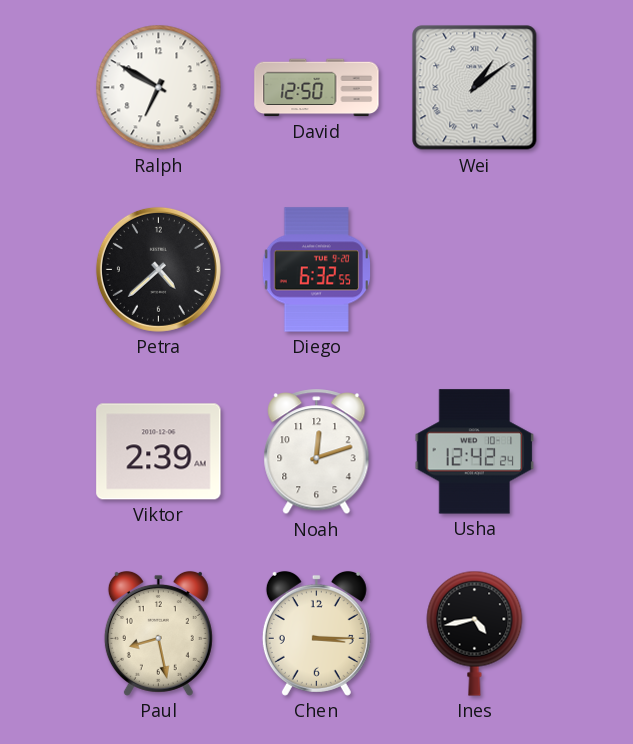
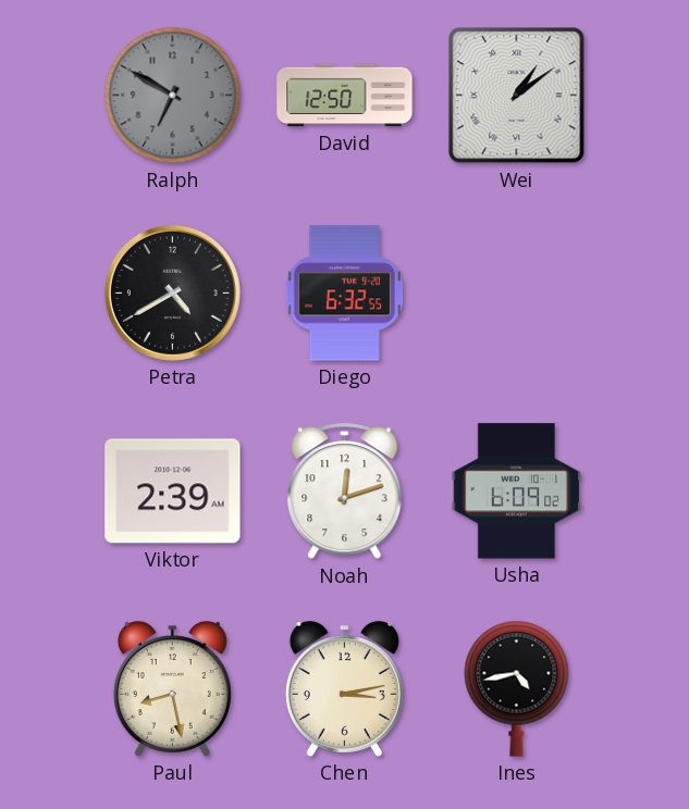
Ralph dial: white -> grey (173, 96)
Petra: 4:38 -> 4:40 (172, 293)
Usha: 12:42 -> 6:09 (517, 491)
Chen: 3:15 -> 3:13 (344, 688)
